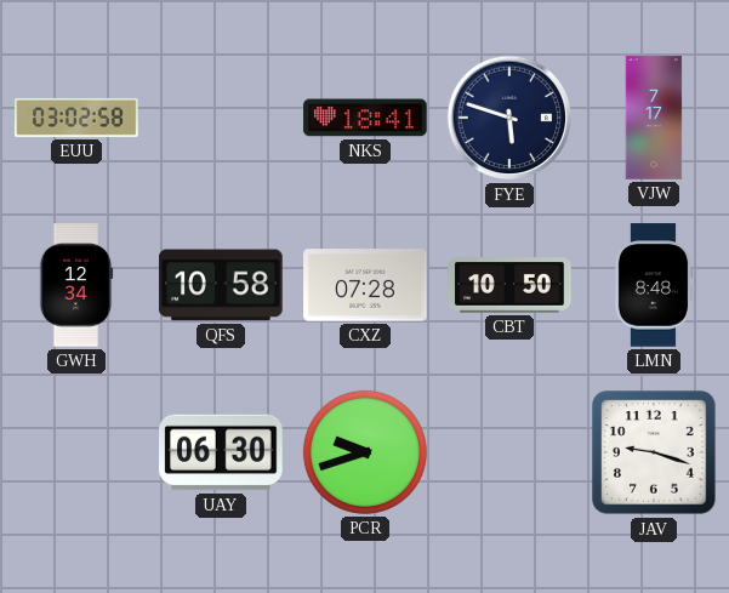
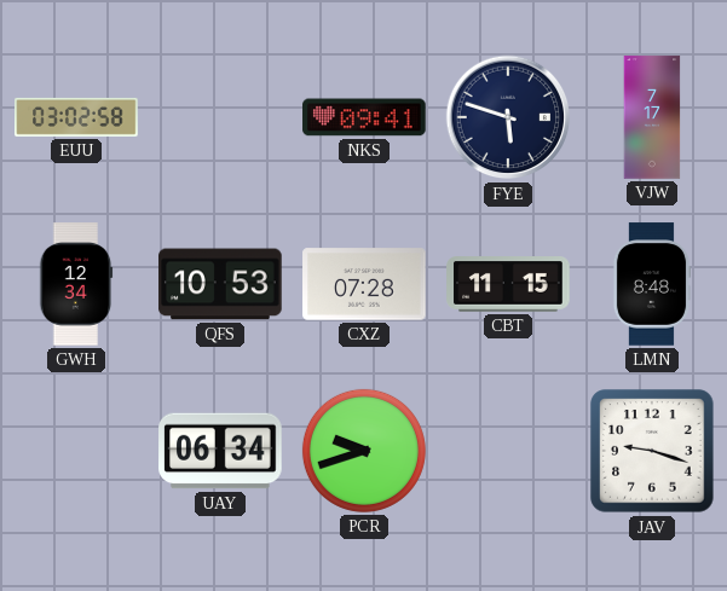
NKS: 18:41 -> 09:41 (364, 117)
QFS: 10:58 -> 10:53 (220, 284)
CBT: 10:50 -> 11:15 (508, 284)
UAY: 06:30 -> 06:34 (220, 451)
